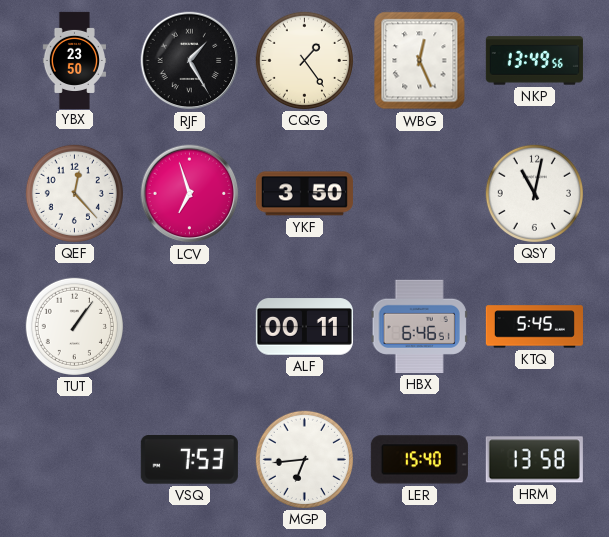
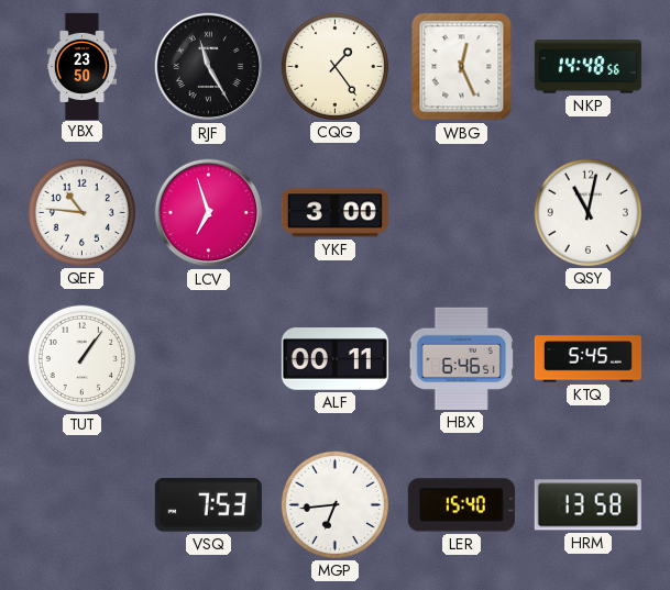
RJF: 1:25 -> 11:25 (209, 67)
NKP: 13:49 -> 14:48 (587, 67)
QEF: 12:23 -> 10:46 (81, 212)
YKF: 3:50 -> 3:00 (334, 213)
